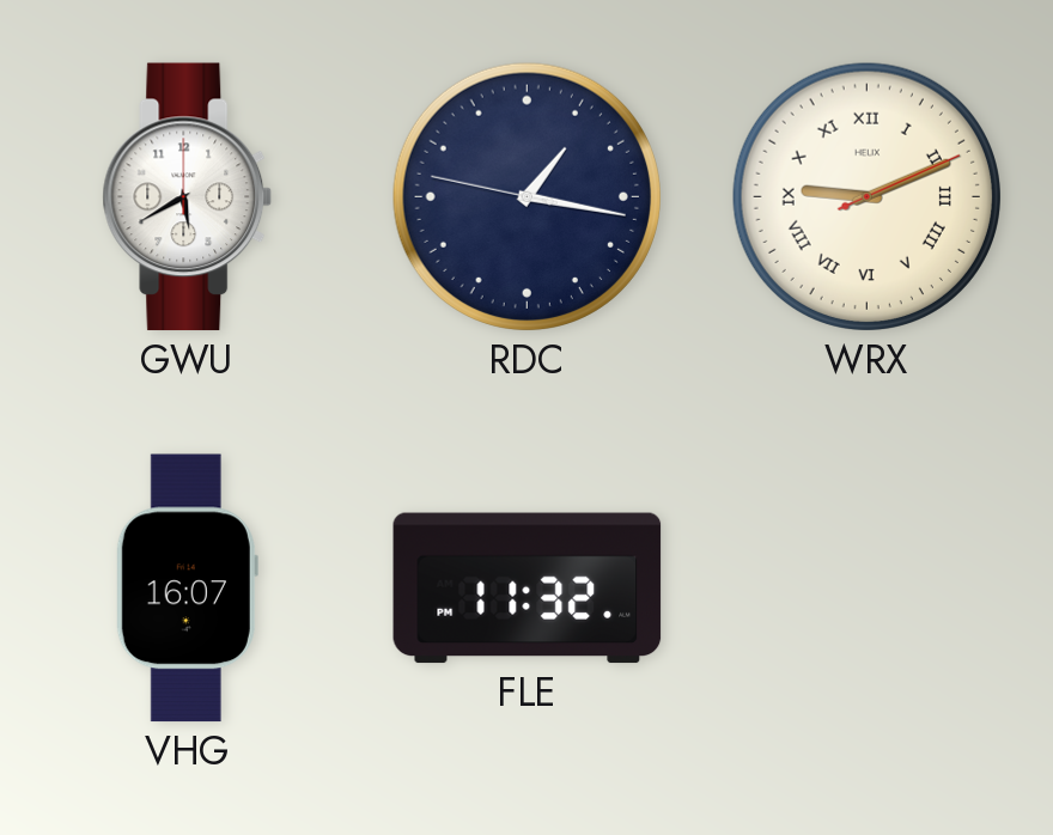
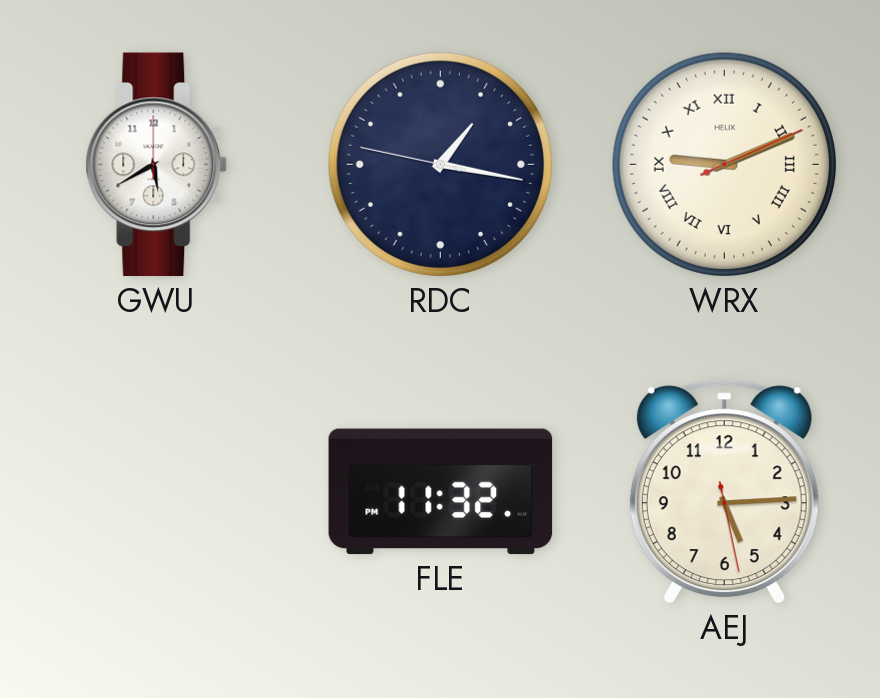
VHG: 16:07 -> none (187, 589)
AEJ: none -> 5:14 (724, 492)
